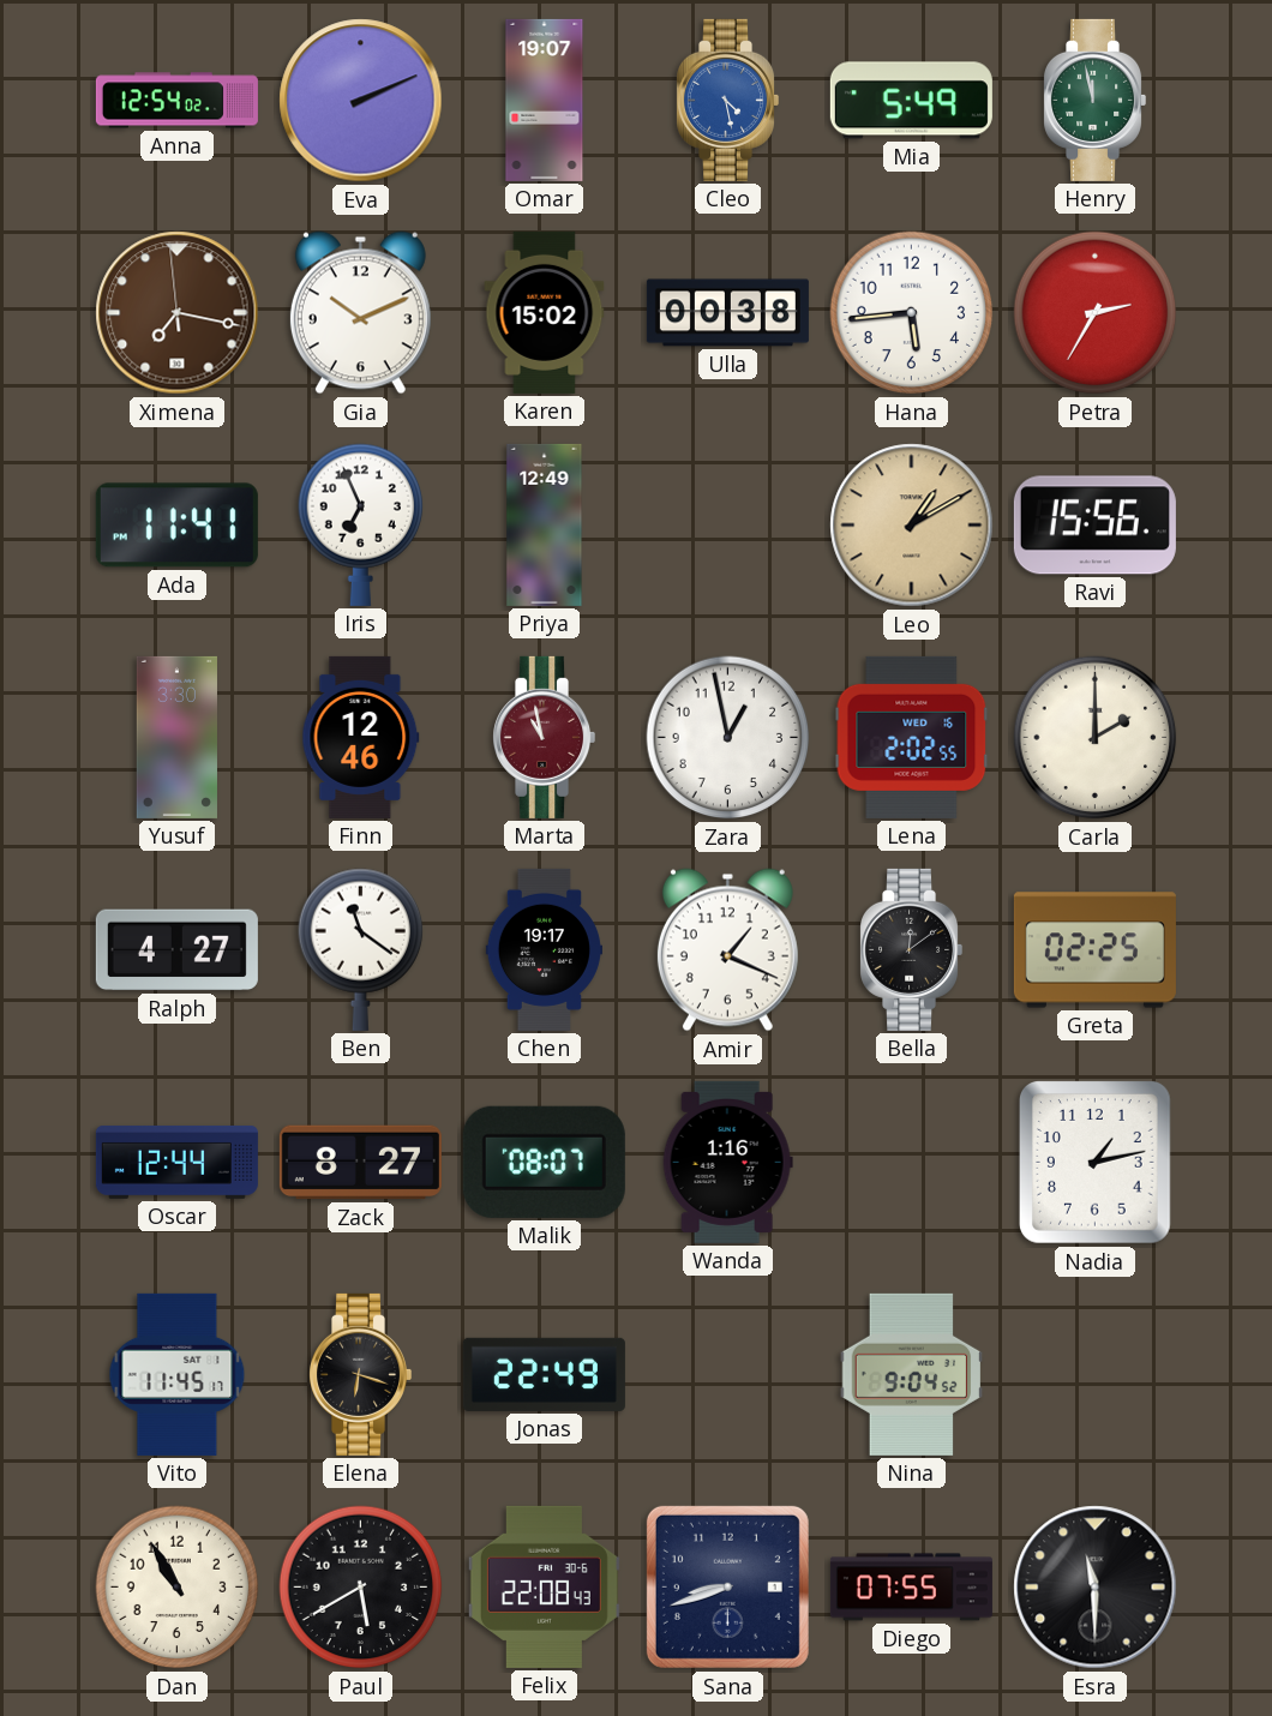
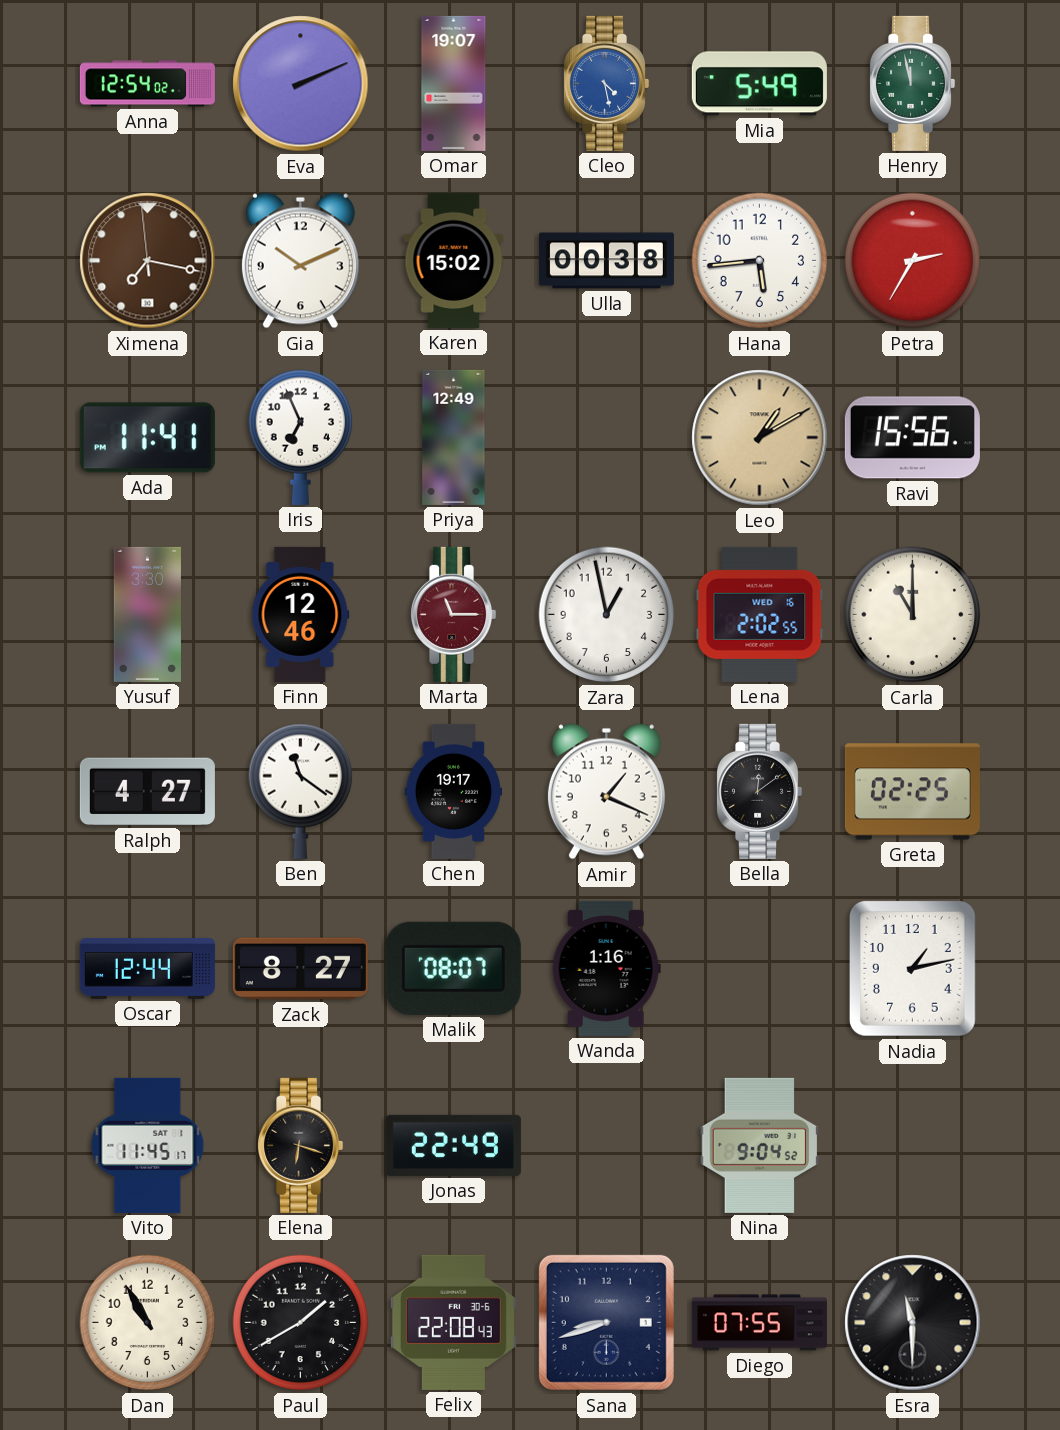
Marta: 10:58 -> 11:15 (454, 614)
Carla: 2:00 -> 11:00 (913, 615)
Paul: 5:40 -> 1:40 (301, 1323)
